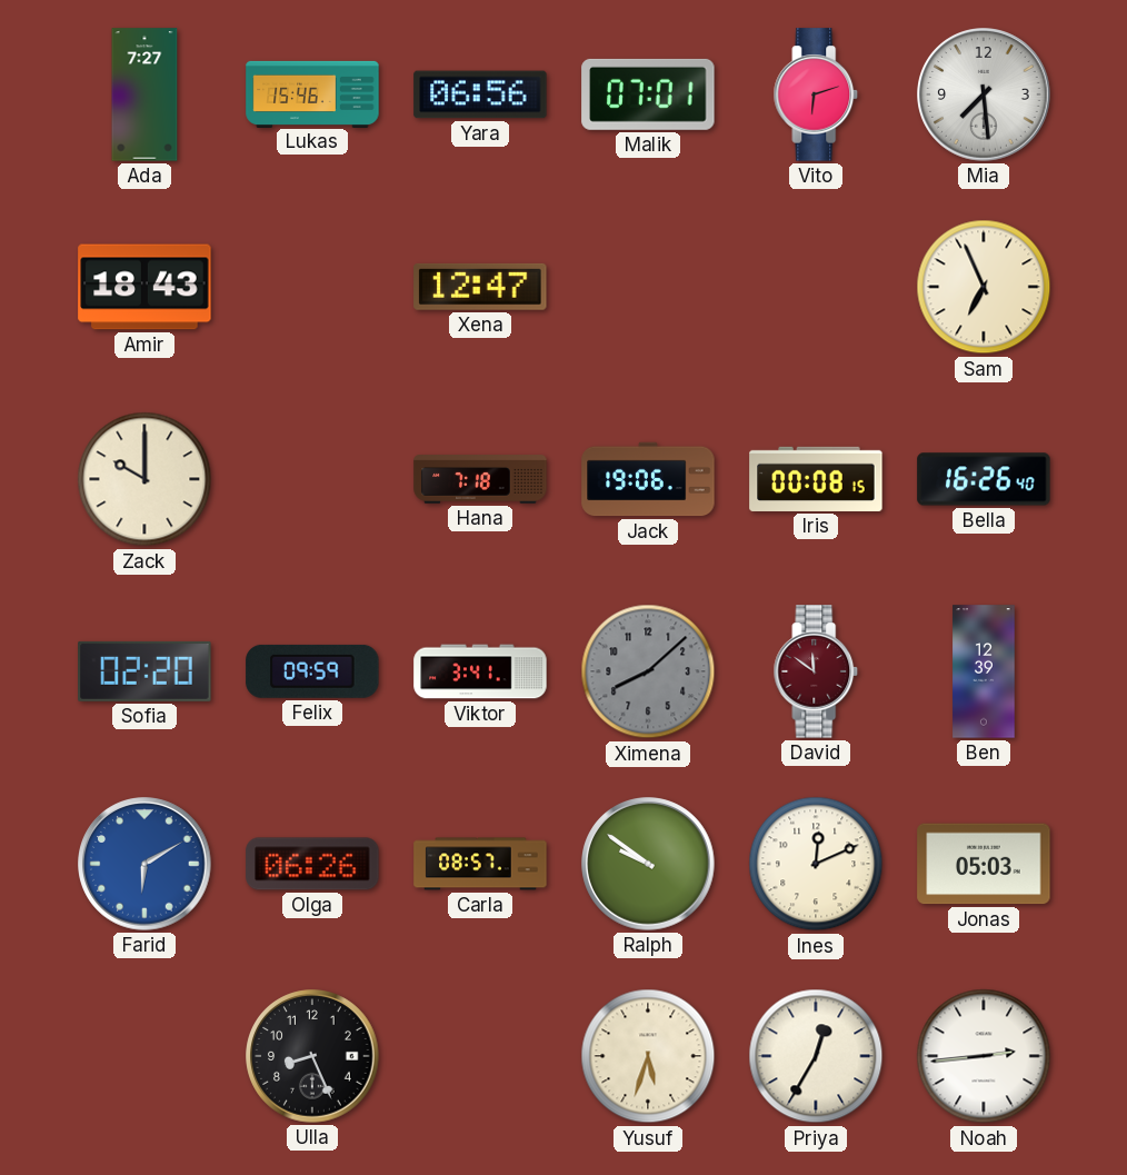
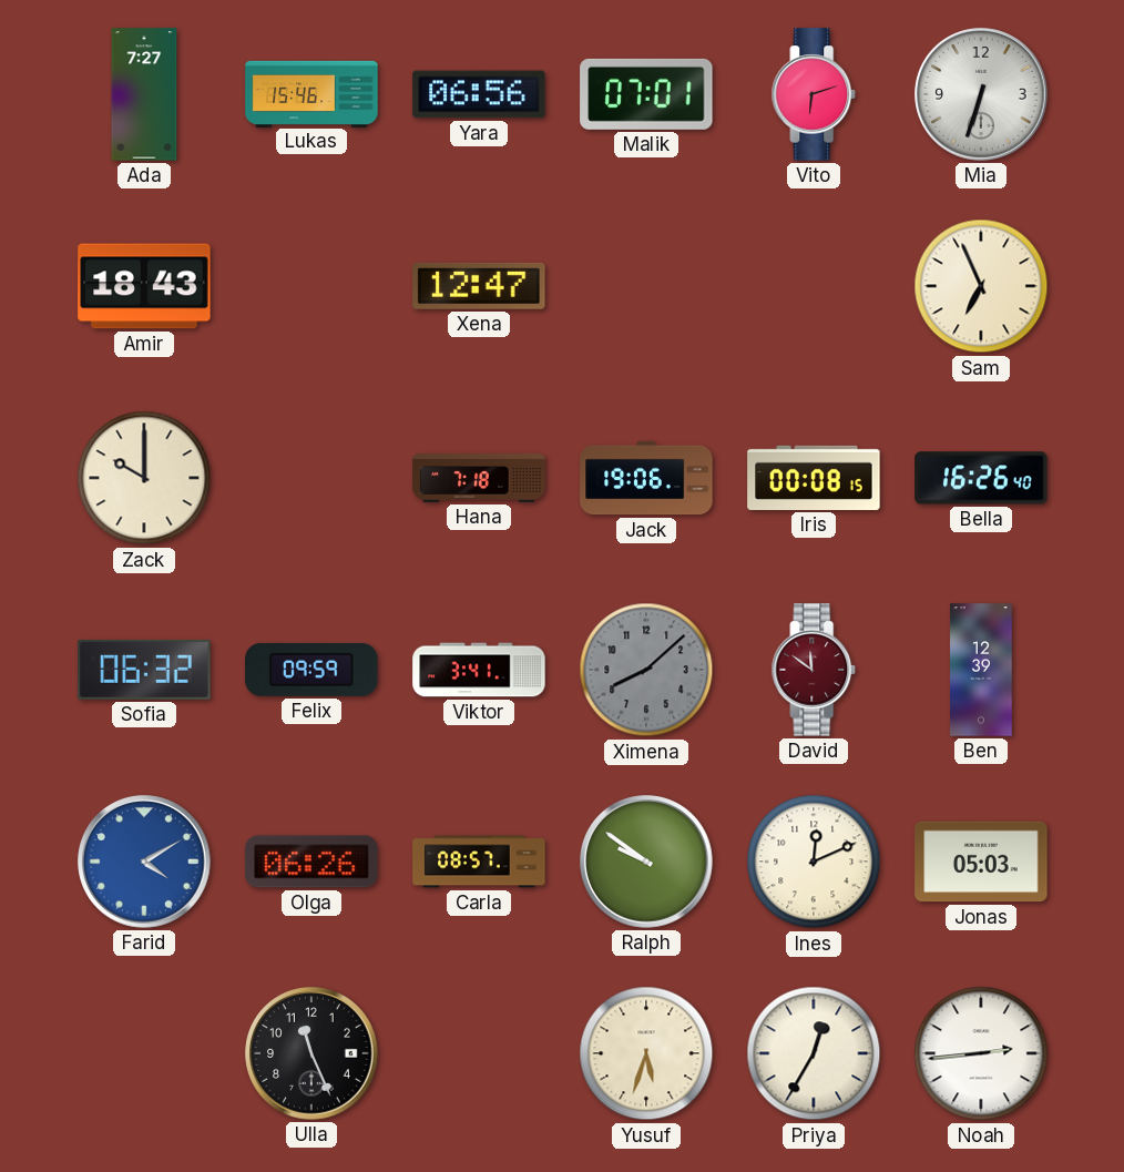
Mia: 7:29 -> 6:33 (981, 94)
Sofia: 02:20 -> 06:32 (144, 670)
Farid: 6:10 -> 4:10 (144, 862)
Ulla: 8:26 -> 11:26 (311, 1053)
